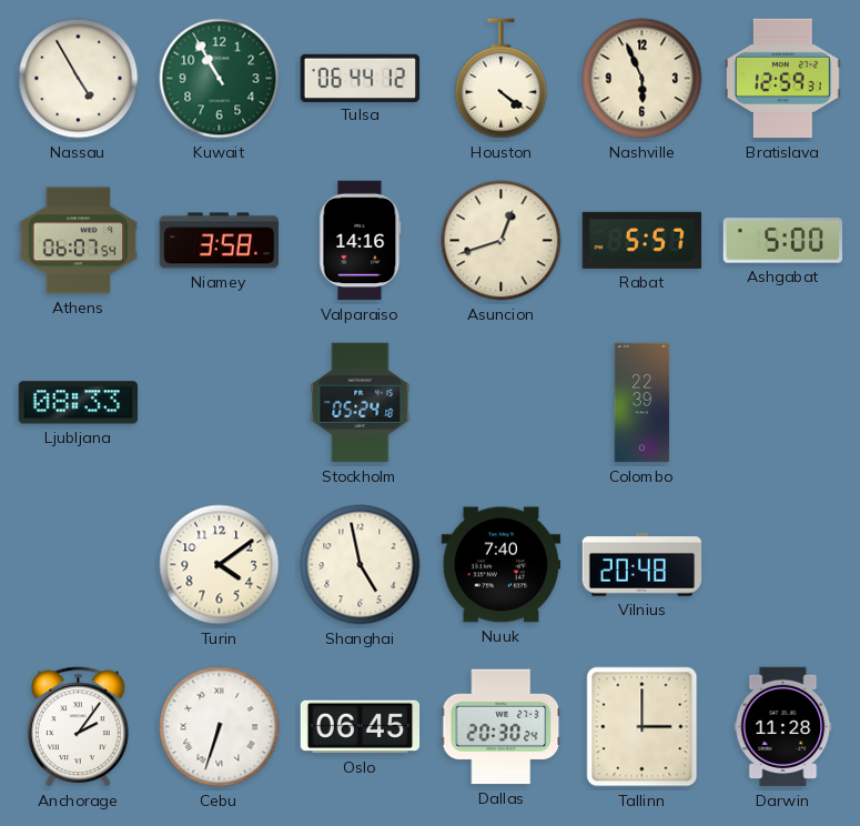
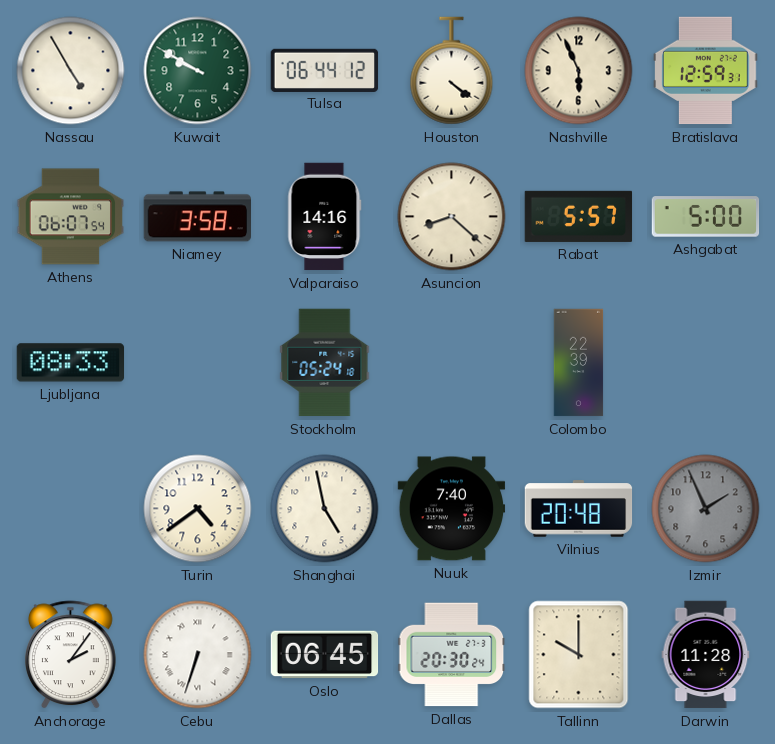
Kuwait: 10:55 -> 9:50 (198, 71)
Asuncion: 12:42 -> 8:22 (452, 217)
Turin: 4:09 -> 4:39 (198, 509)
Izmir: none -> 1:56 (706, 509)
Tallinn: 3:00 -> 10:00 (579, 655)
